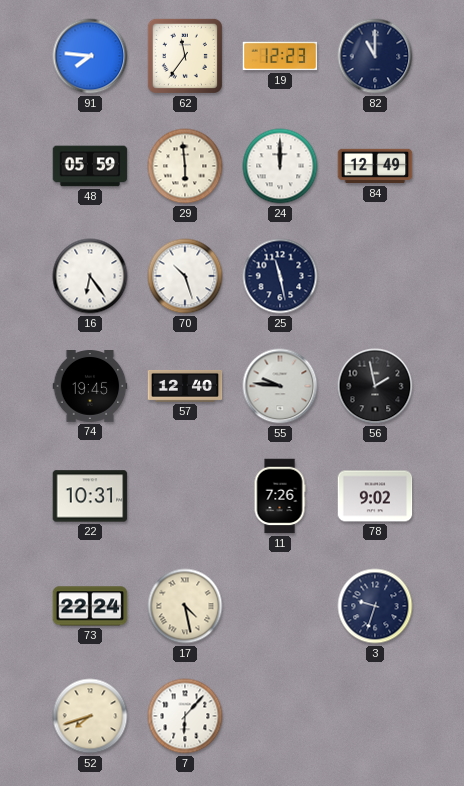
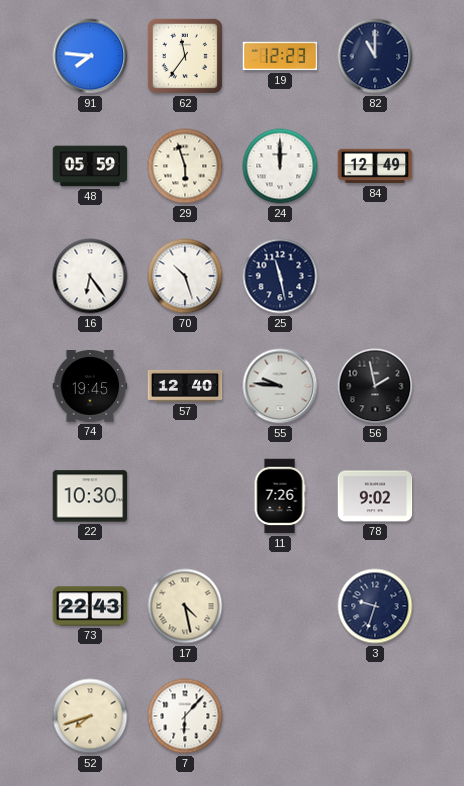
29: 5:59 -> 5:57 (185, 166)
22: 10:31 -> 10:30 (90, 496)
73: 22:24 -> 22:43 (90, 606)
